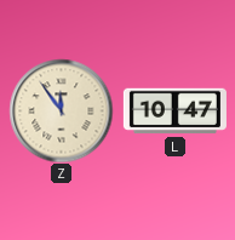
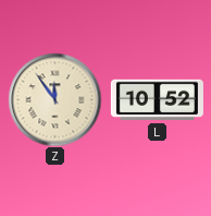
L: 10:47 -> 10:52 (157, 100)
